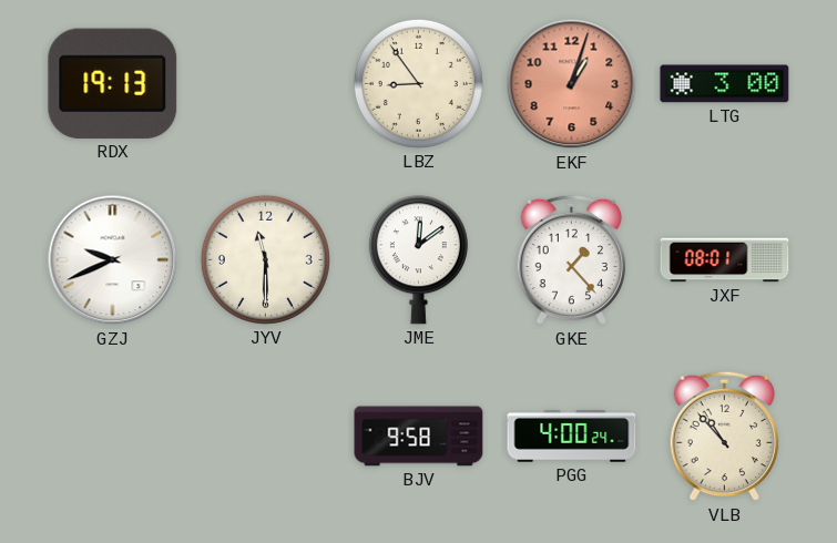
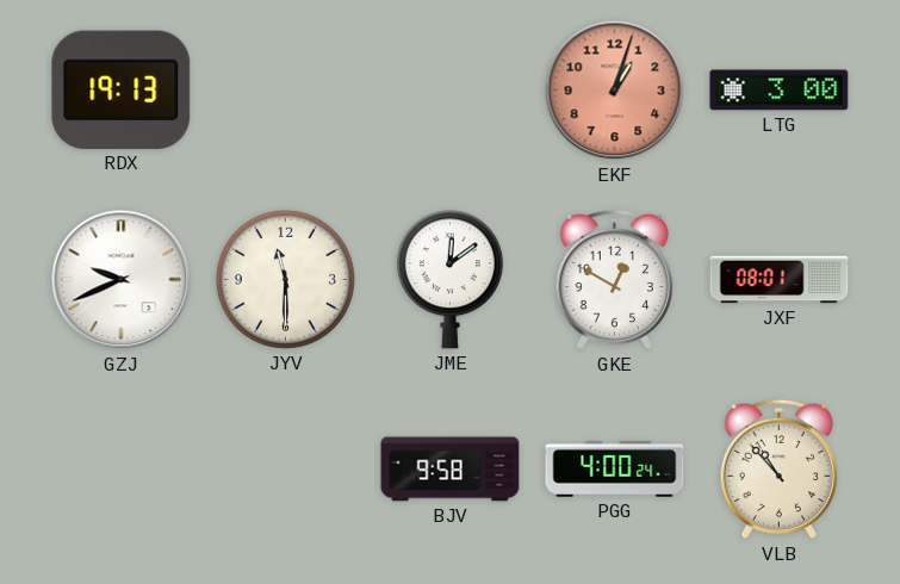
LBZ: 8:54 -> none (418, 83)
GKE: 1:23 -> 12:50 (615, 280)
